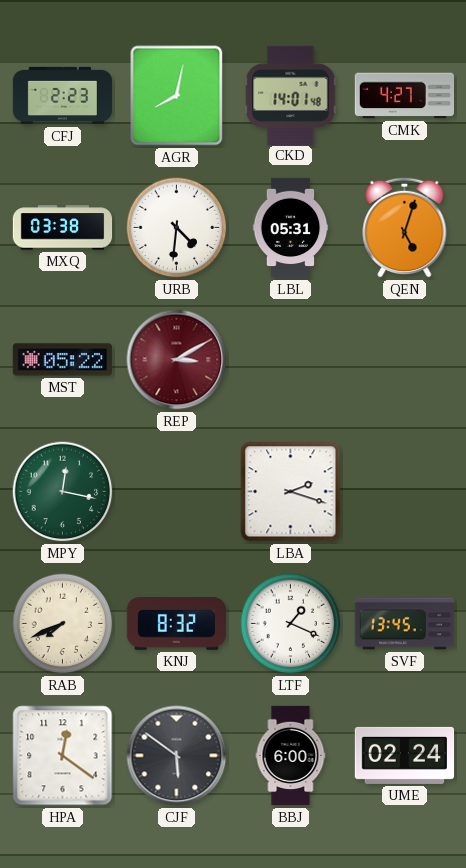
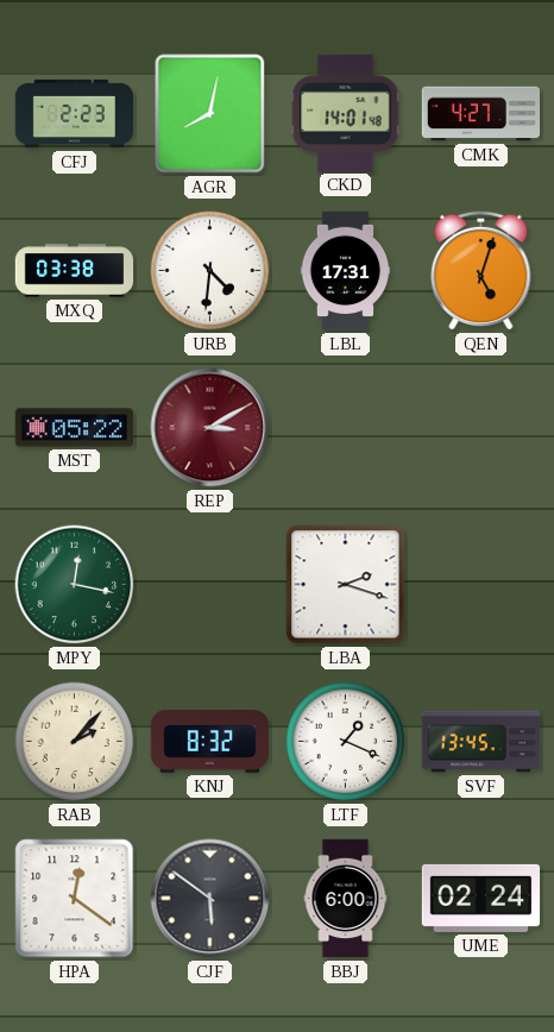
LBL: 05:31 -> 17:31 (346, 271)
RAB: 7:41 -> 2:07 (75, 742)
